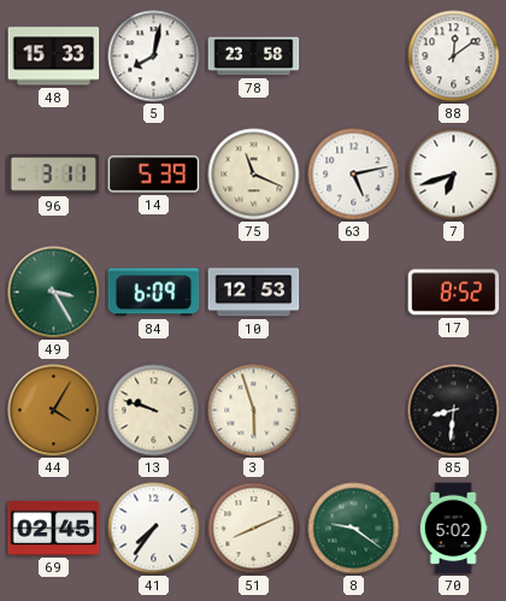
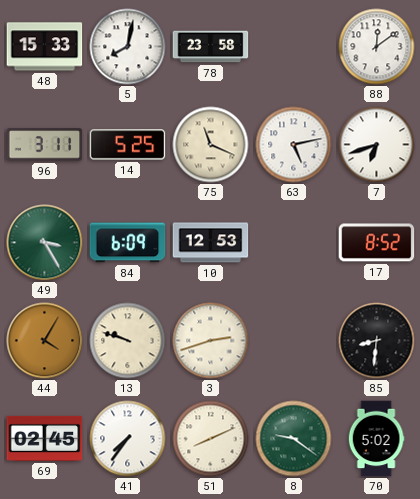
14: 5:39 -> 5:25 (128, 145)
3: 5:57 -> 2:42 (211, 341)
